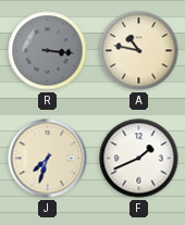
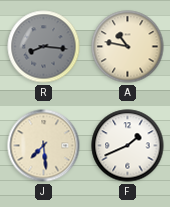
R: 3:16 -> 8:16 (44, 47)
J: 7:33 -> 7:29 (44, 146)
